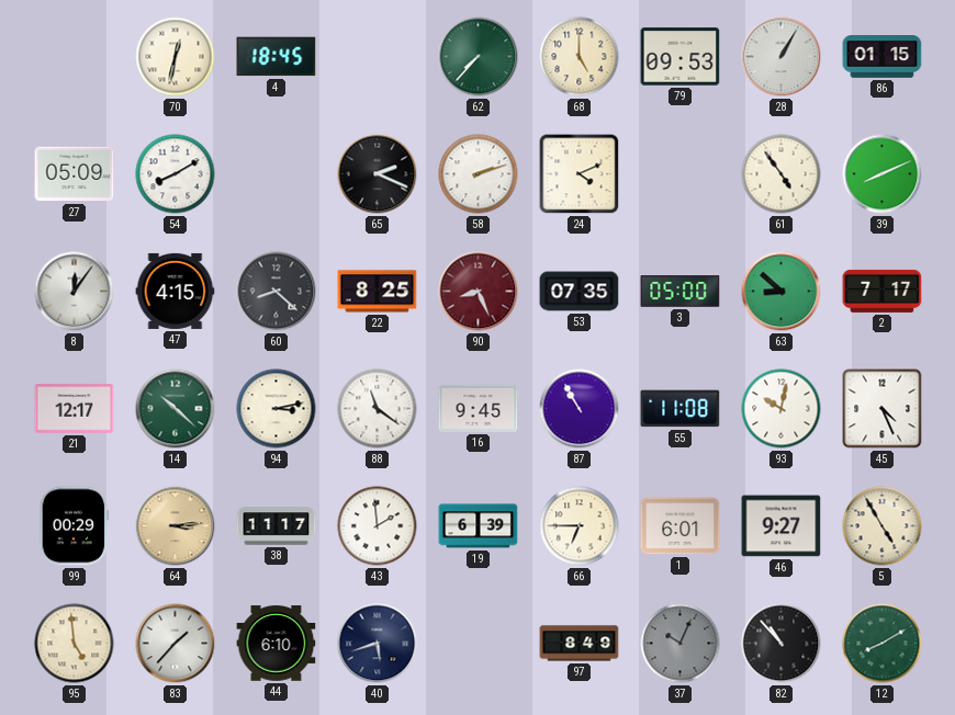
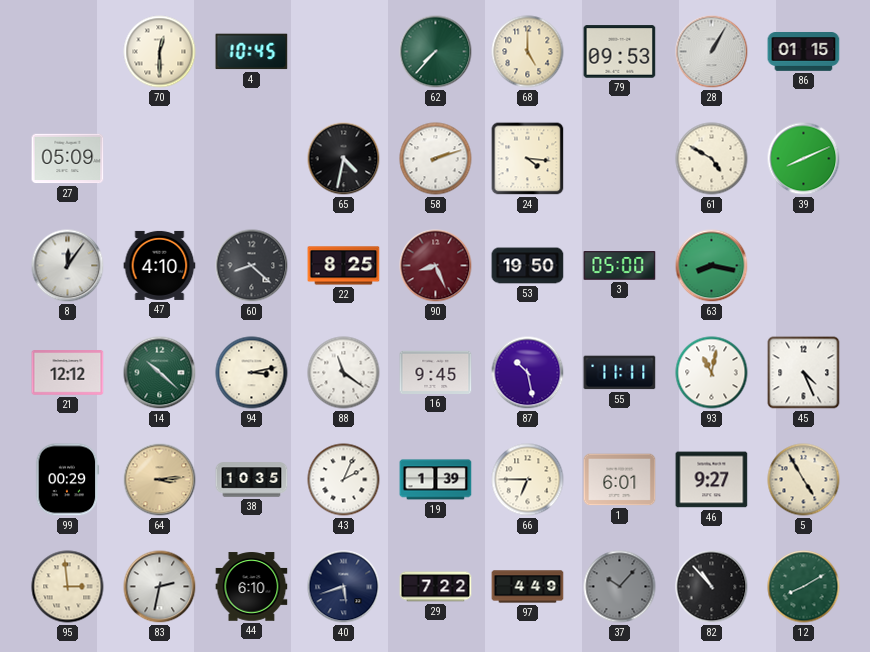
70: 12:32 -> 12:30 (160, 52)
4: 18:45 -> 10:45 (252, 52)
54: 8:10 -> none (176, 174)
65: 2:19 -> 4:32 (344, 159)
24: 4:11 -> 4:16 (528, 159)
61: 4:54 -> 4:50 (712, 159)
47: 4:15 -> 4:10 (160, 265)
53: 07:35 -> 19:50 (528, 266)
63: 8:52 -> 8:17 (712, 266)
2: 7:17 -> none (883, 291)
21: 12:17 -> 12:12 (68, 373)
87: 10:55 -> 10:28 (528, 373)
55: 11:08 -> 11:11 (620, 373)
93: 10:02 -> 11:02 (712, 373)
38: 11:17 -> 10:35 (252, 480)
43: 1:59 -> 2:04 (344, 480)
19: 6:39 -> 1:39 (436, 480)
95: 4:59 -> 2:59 (68, 587)
83: 1:37 -> 2:32 (160, 587)
29: none -> 7:22 (436, 587)
97: 8:49 -> 4:49 (528, 587)
37: 10:04 -> 10:07 (620, 587)
